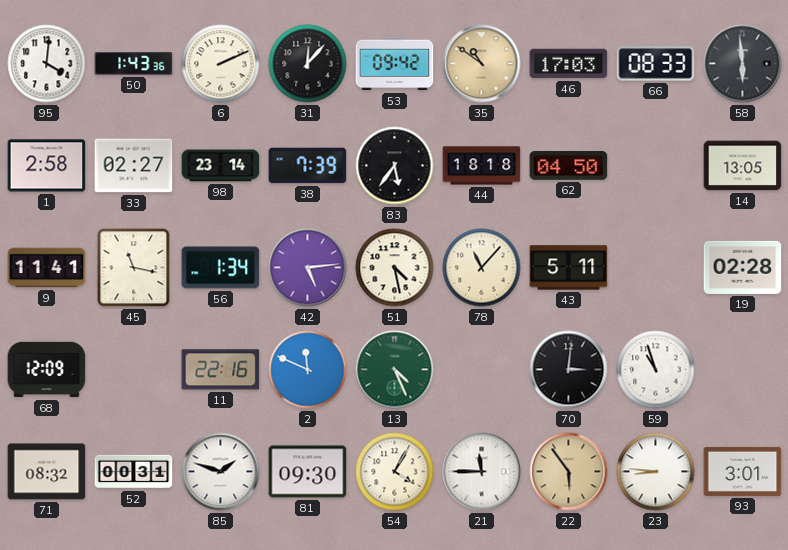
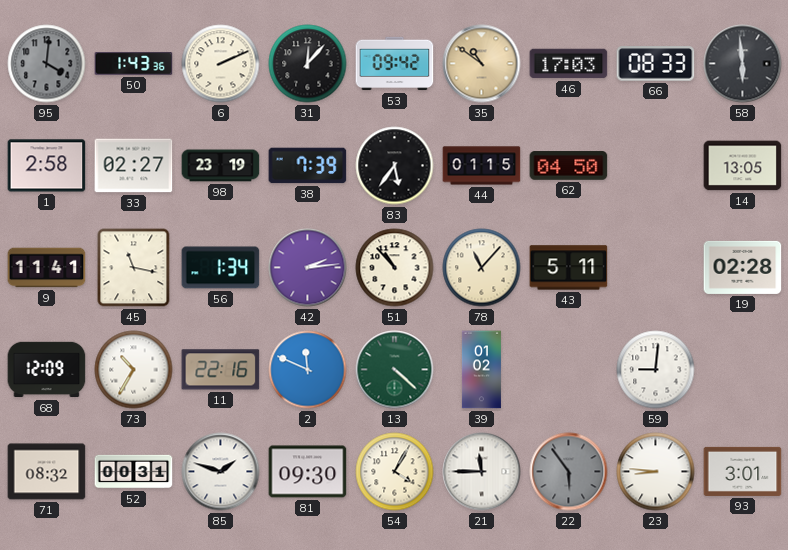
95 dial: white -> grey (47, 64)
98: 23:14 -> 23:19 (221, 166)
44: 18:18 -> 01:15 (482, 166)
42: 5:14 -> 2:14 (308, 268)
51: 4:28 -> 10:53 (395, 268)
73: none -> 10:35 (134, 370)
13: 4:26 -> 4:22 (395, 370)
39: none -> 01:02 (481, 370)
70: 3:01 -> none (569, 370)
59: 10:57 -> 9:01 (656, 370)
22 dial: champagne -> grey (569, 472)
